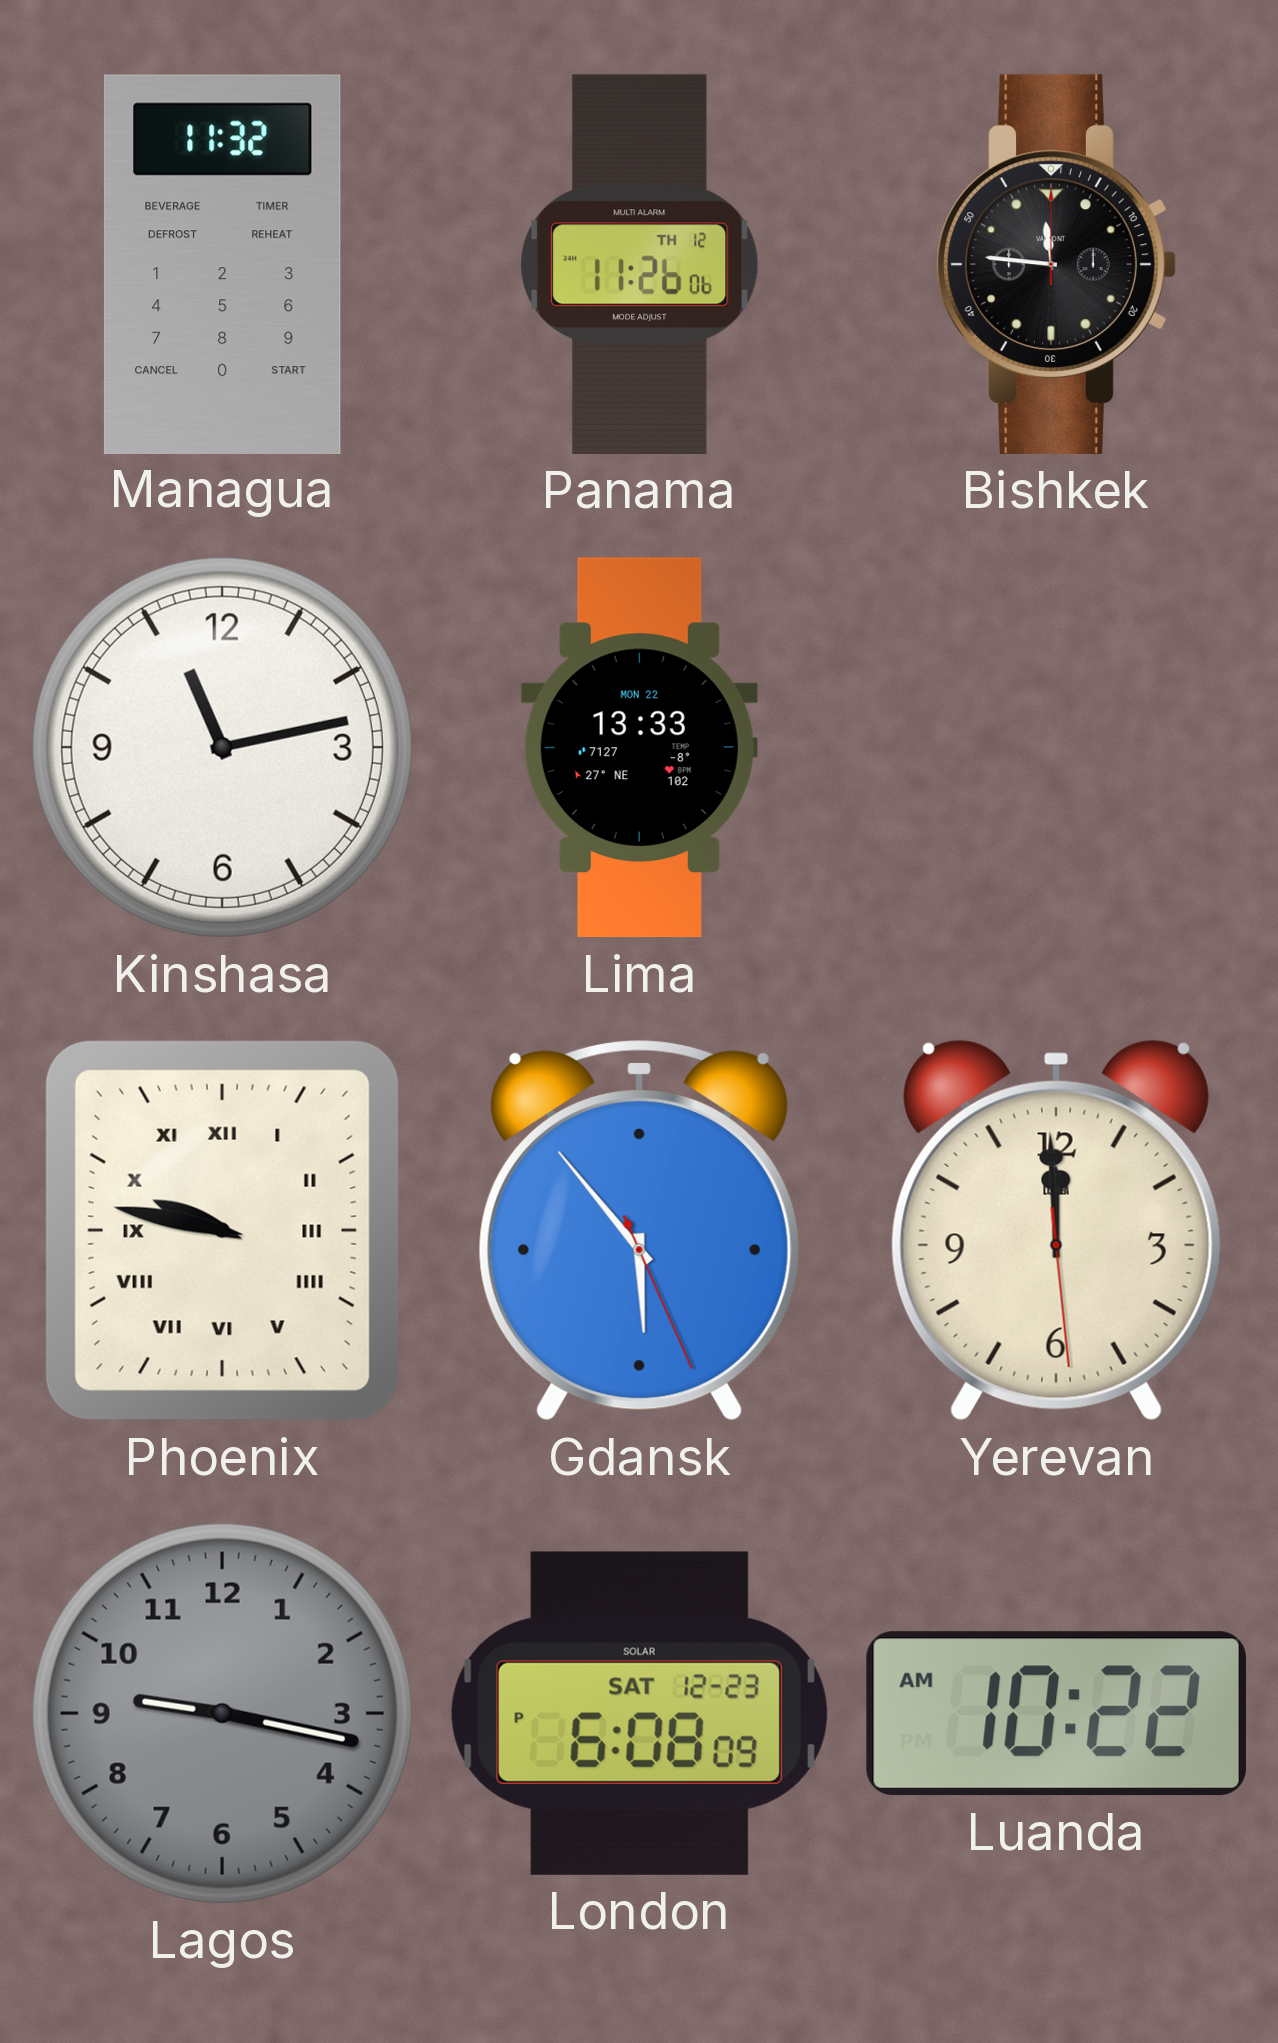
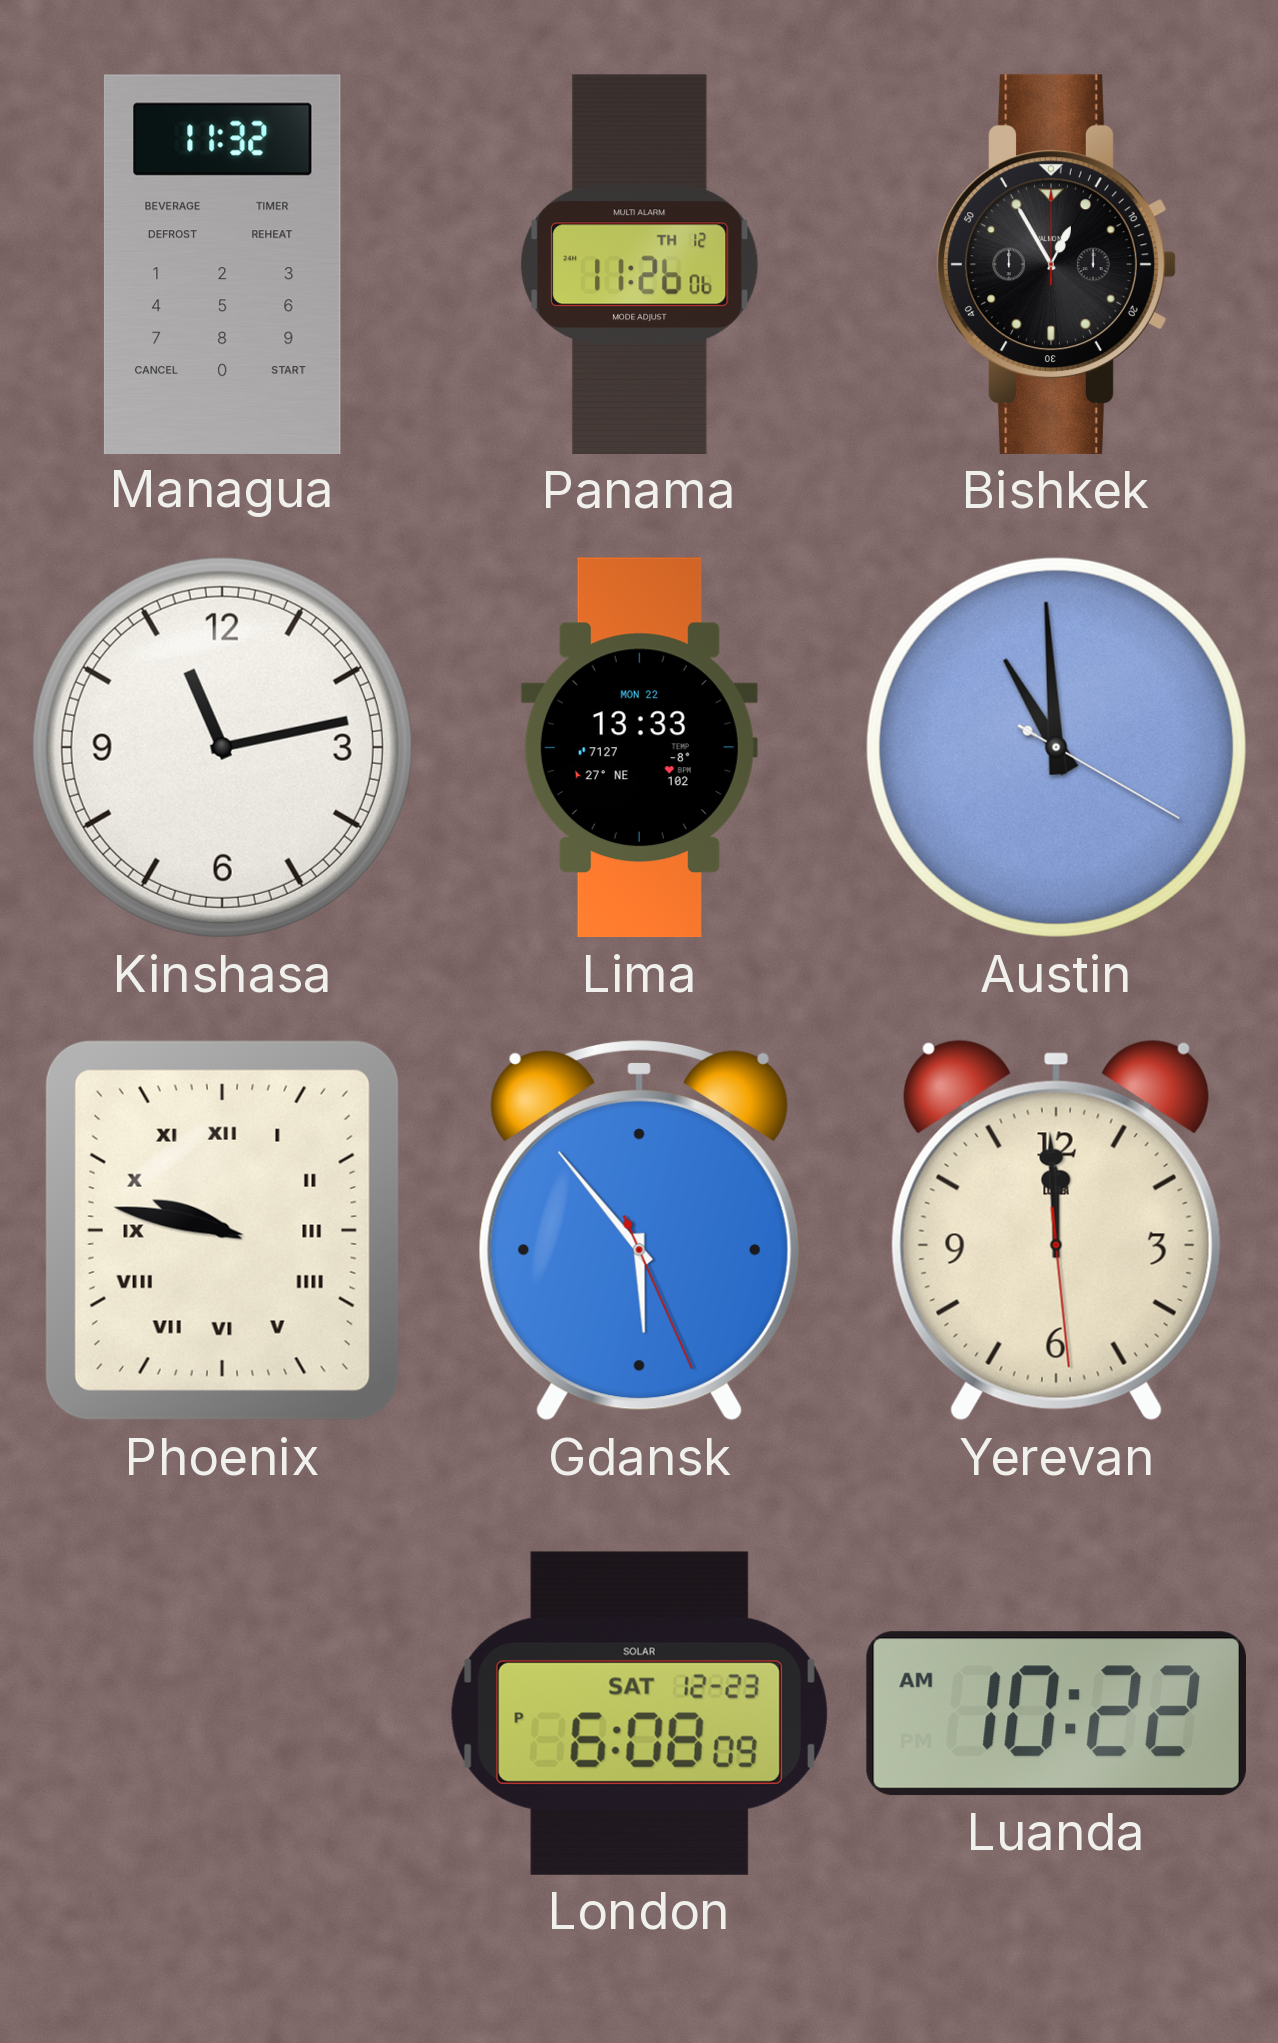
Bishkek: 11:46 -> 12:55 (1056, 264)
Austin: none -> 10:59 (1056, 747)
Lagos: 9:17 -> none (222, 1713)
